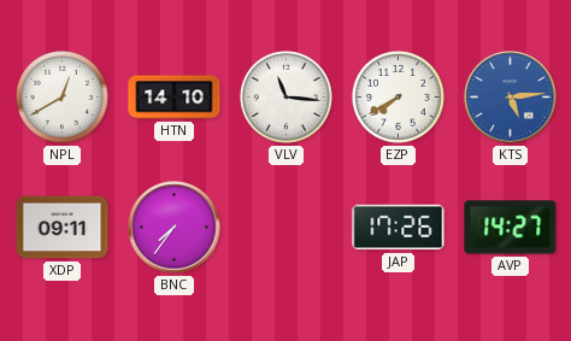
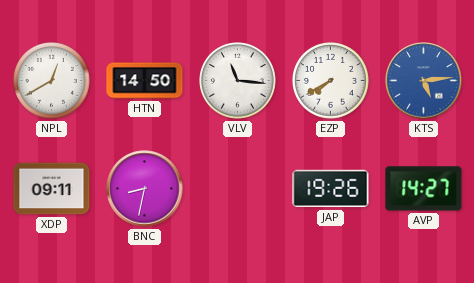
HTN: 14:10 -> 14:50 (145, 81)
BNC: 7:36 -> 8:32 (145, 189)
JAP: 17:26 -> 19:26 (331, 189)
